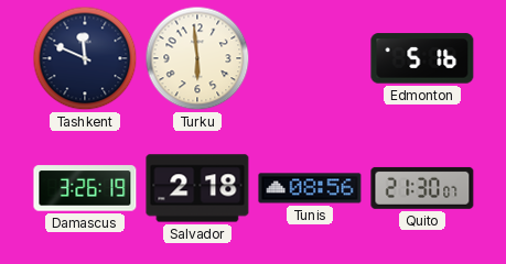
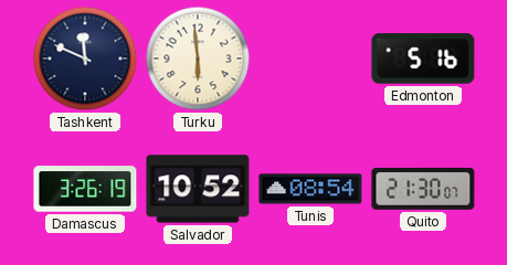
Salvador: 2:18 -> 10:52 (198, 189)
Tunis: 08:56 -> 08:54 (310, 189)
